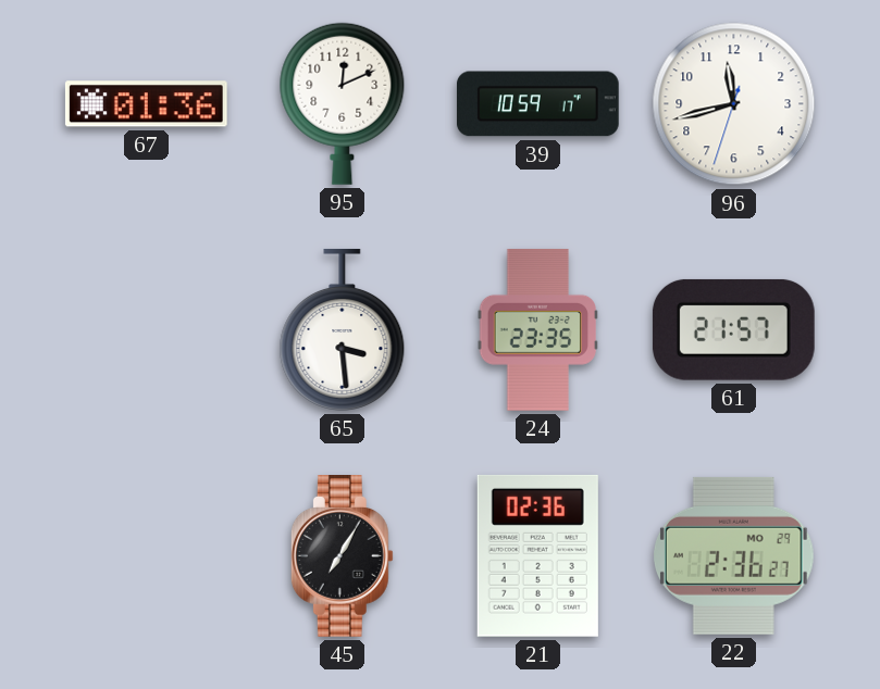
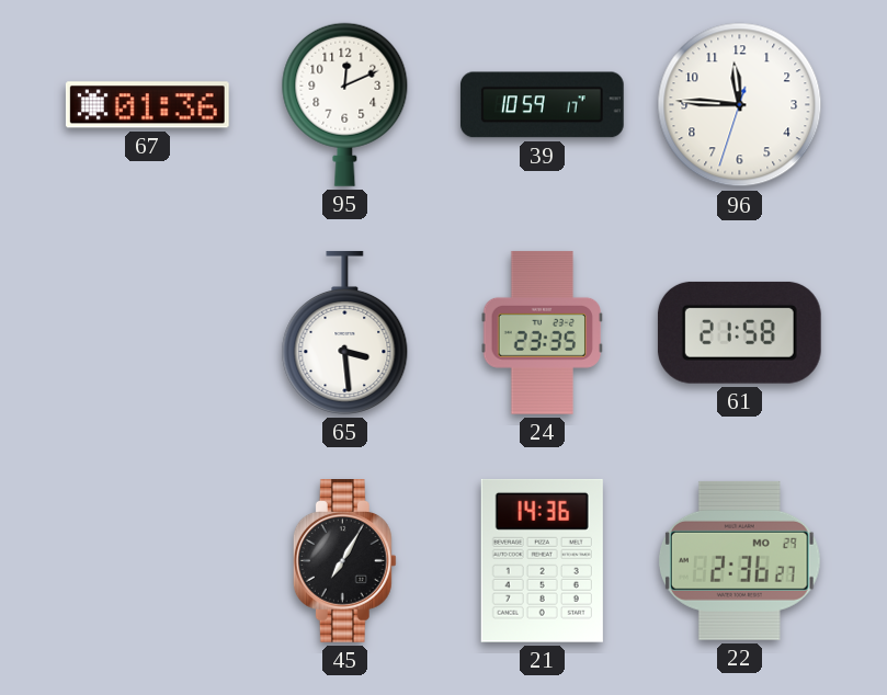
96: 11:42 -> 11:45 (740, 105)
61: 21:57 -> 21:58 (739, 332)
21: 02:36 -> 14:36 (542, 560)
